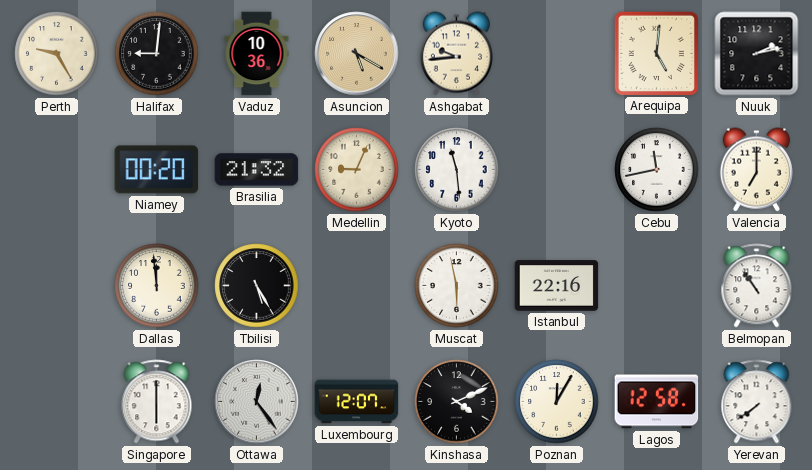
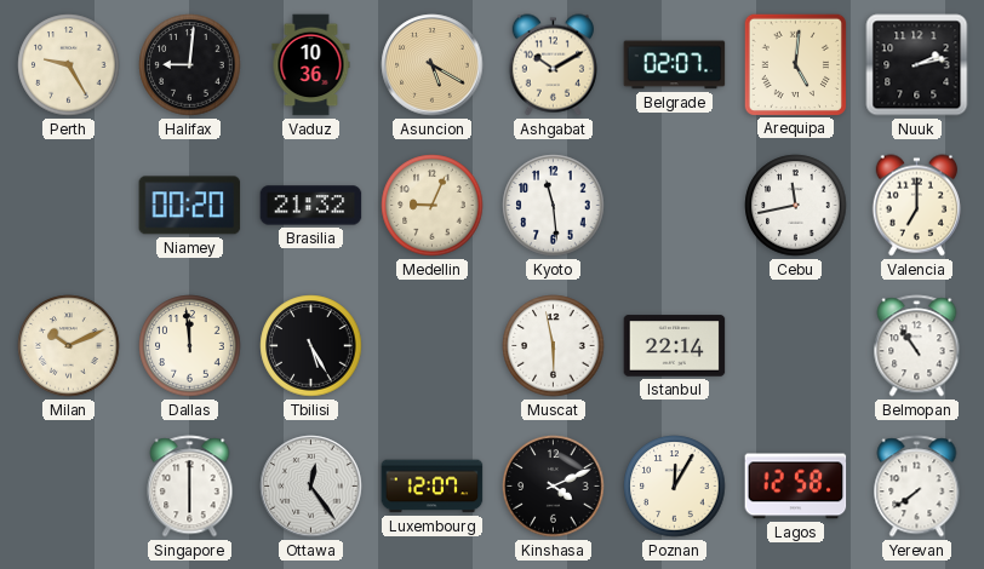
Ashgabat: 9:44 -> 10:10 (553, 65)
Belgrade: none -> 02:07 (675, 65)
Milan: none -> 10:11 (69, 346)
Istanbul: 22:16 -> 22:14 (675, 346)
